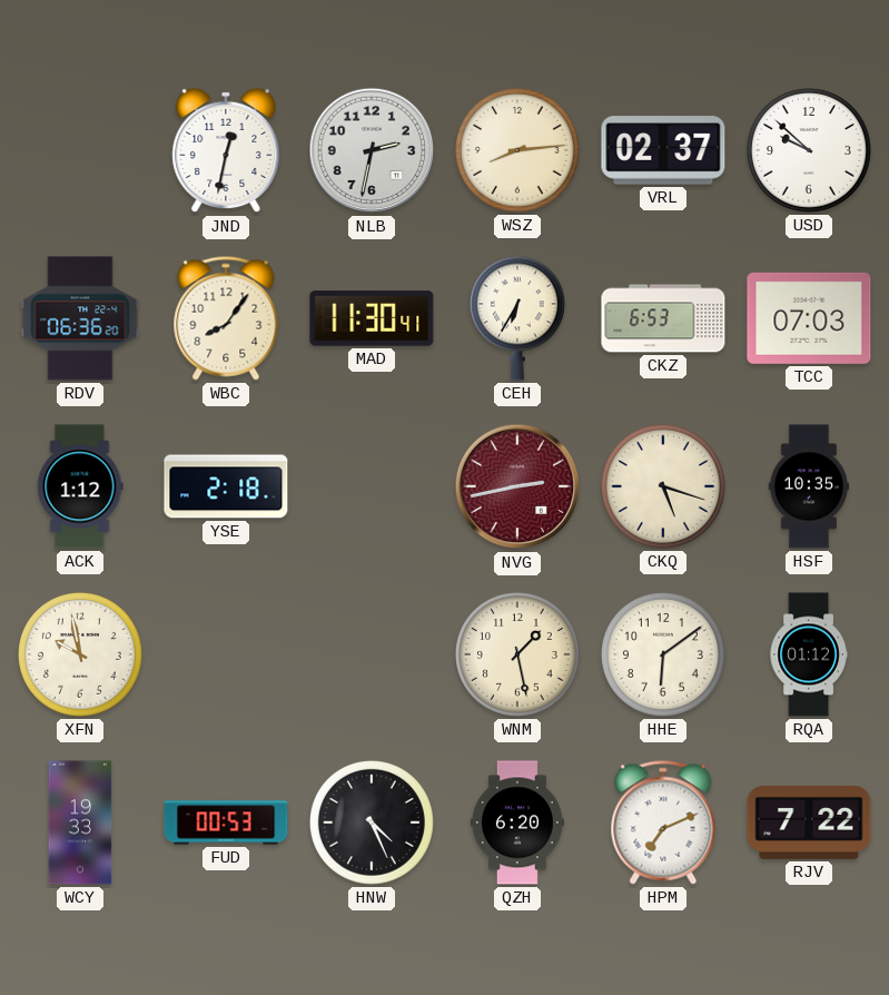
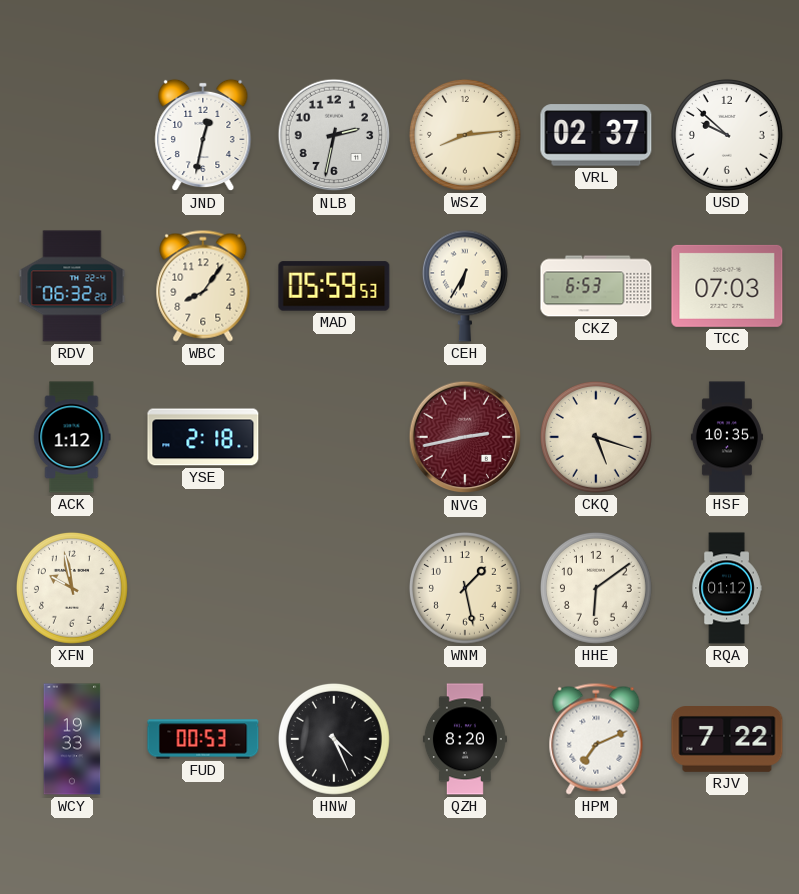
RDV: 06:36 -> 06:32 (72, 286)
MAD: 11:30 -> 05:59 (334, 286)
QZH: 6:20 -> 8:20 (465, 739)
